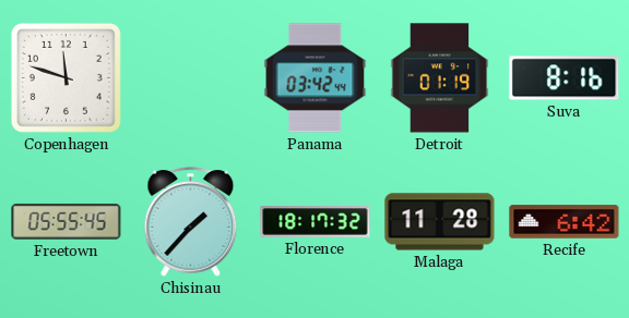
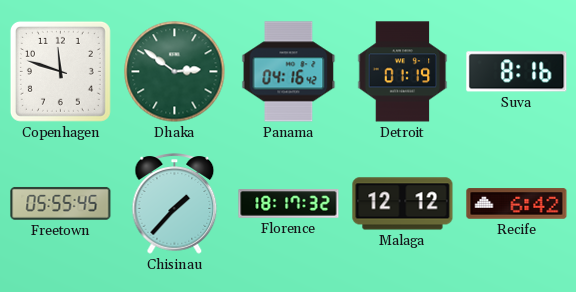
Dhaka: none -> 2:51 (175, 72)
Panama: 03:42 -> 04:16 (289, 72)
Malaga: 11:28 -> 12:12 (403, 204)
